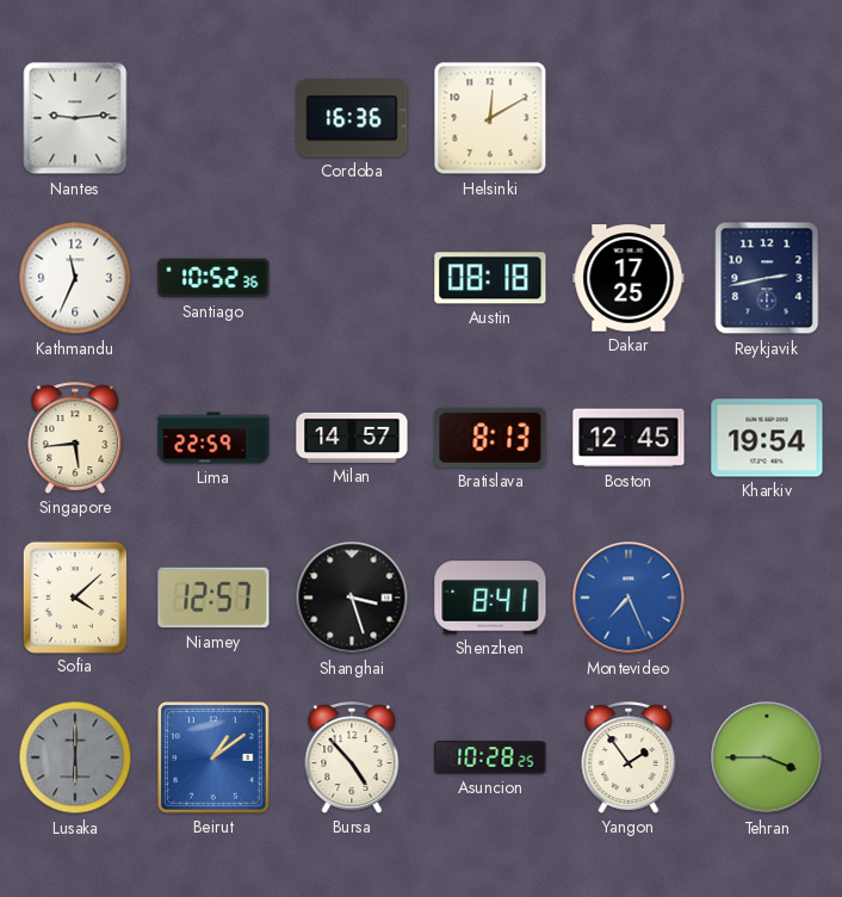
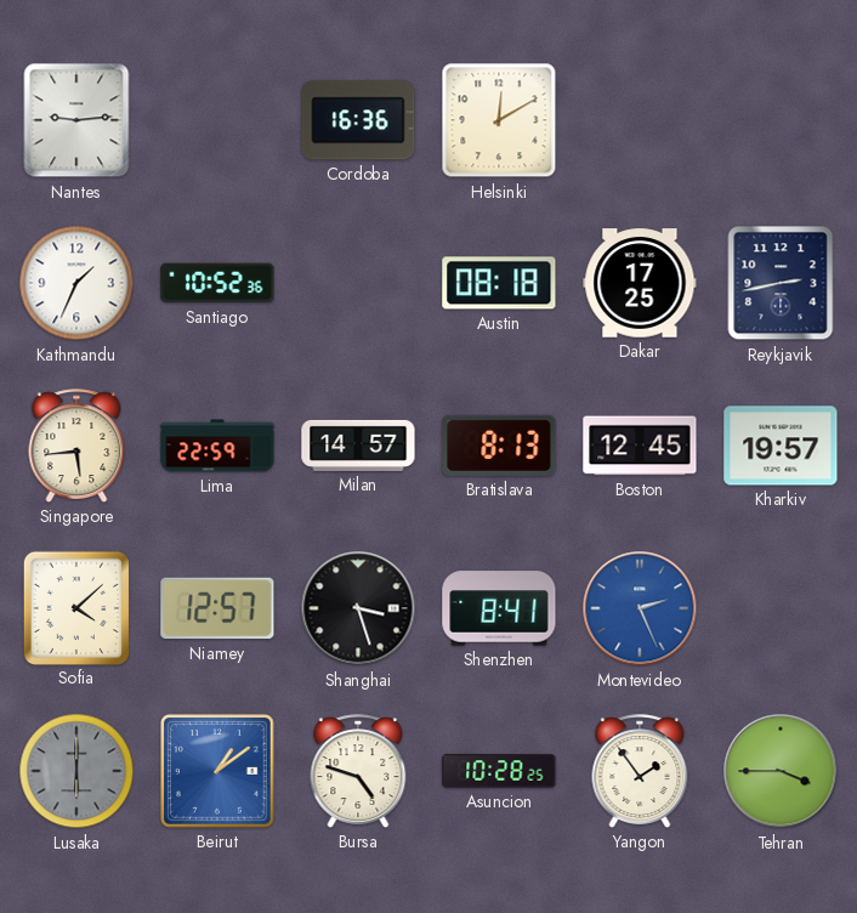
Kathmandu: 11:34 -> 1:34 (76, 283)
Kharkiv: 19:54 -> 19:57 (781, 446)
Montevideo: 7:26 -> 2:26 (640, 608)
Bursa: 4:53 -> 4:48 (358, 771)
